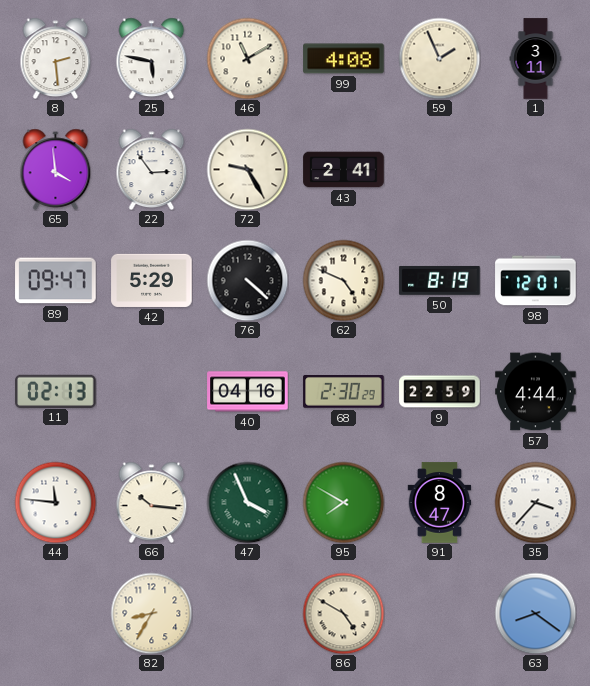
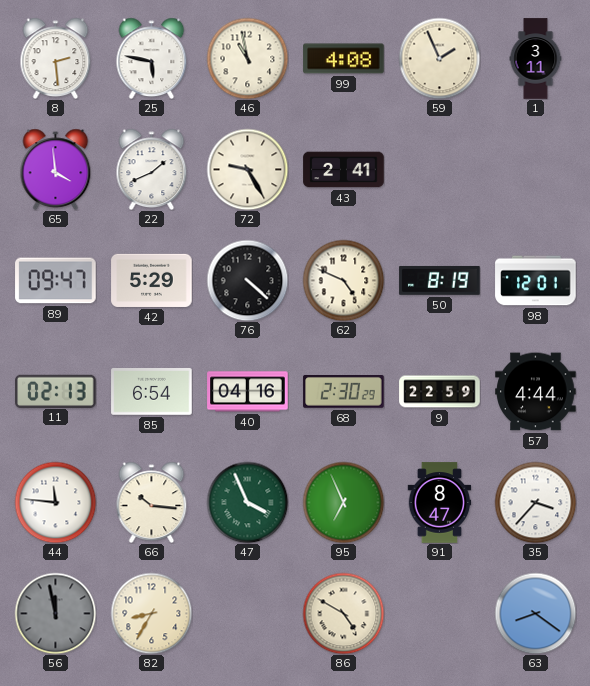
46: 11:10 -> 10:58 (247, 58)
22: 2:54 -> 1:41 (152, 169)
85: none -> 6:54 (152, 392)
95: 7:50 -> 6:56 (343, 502)
56: none -> 11:58 (55, 613)
